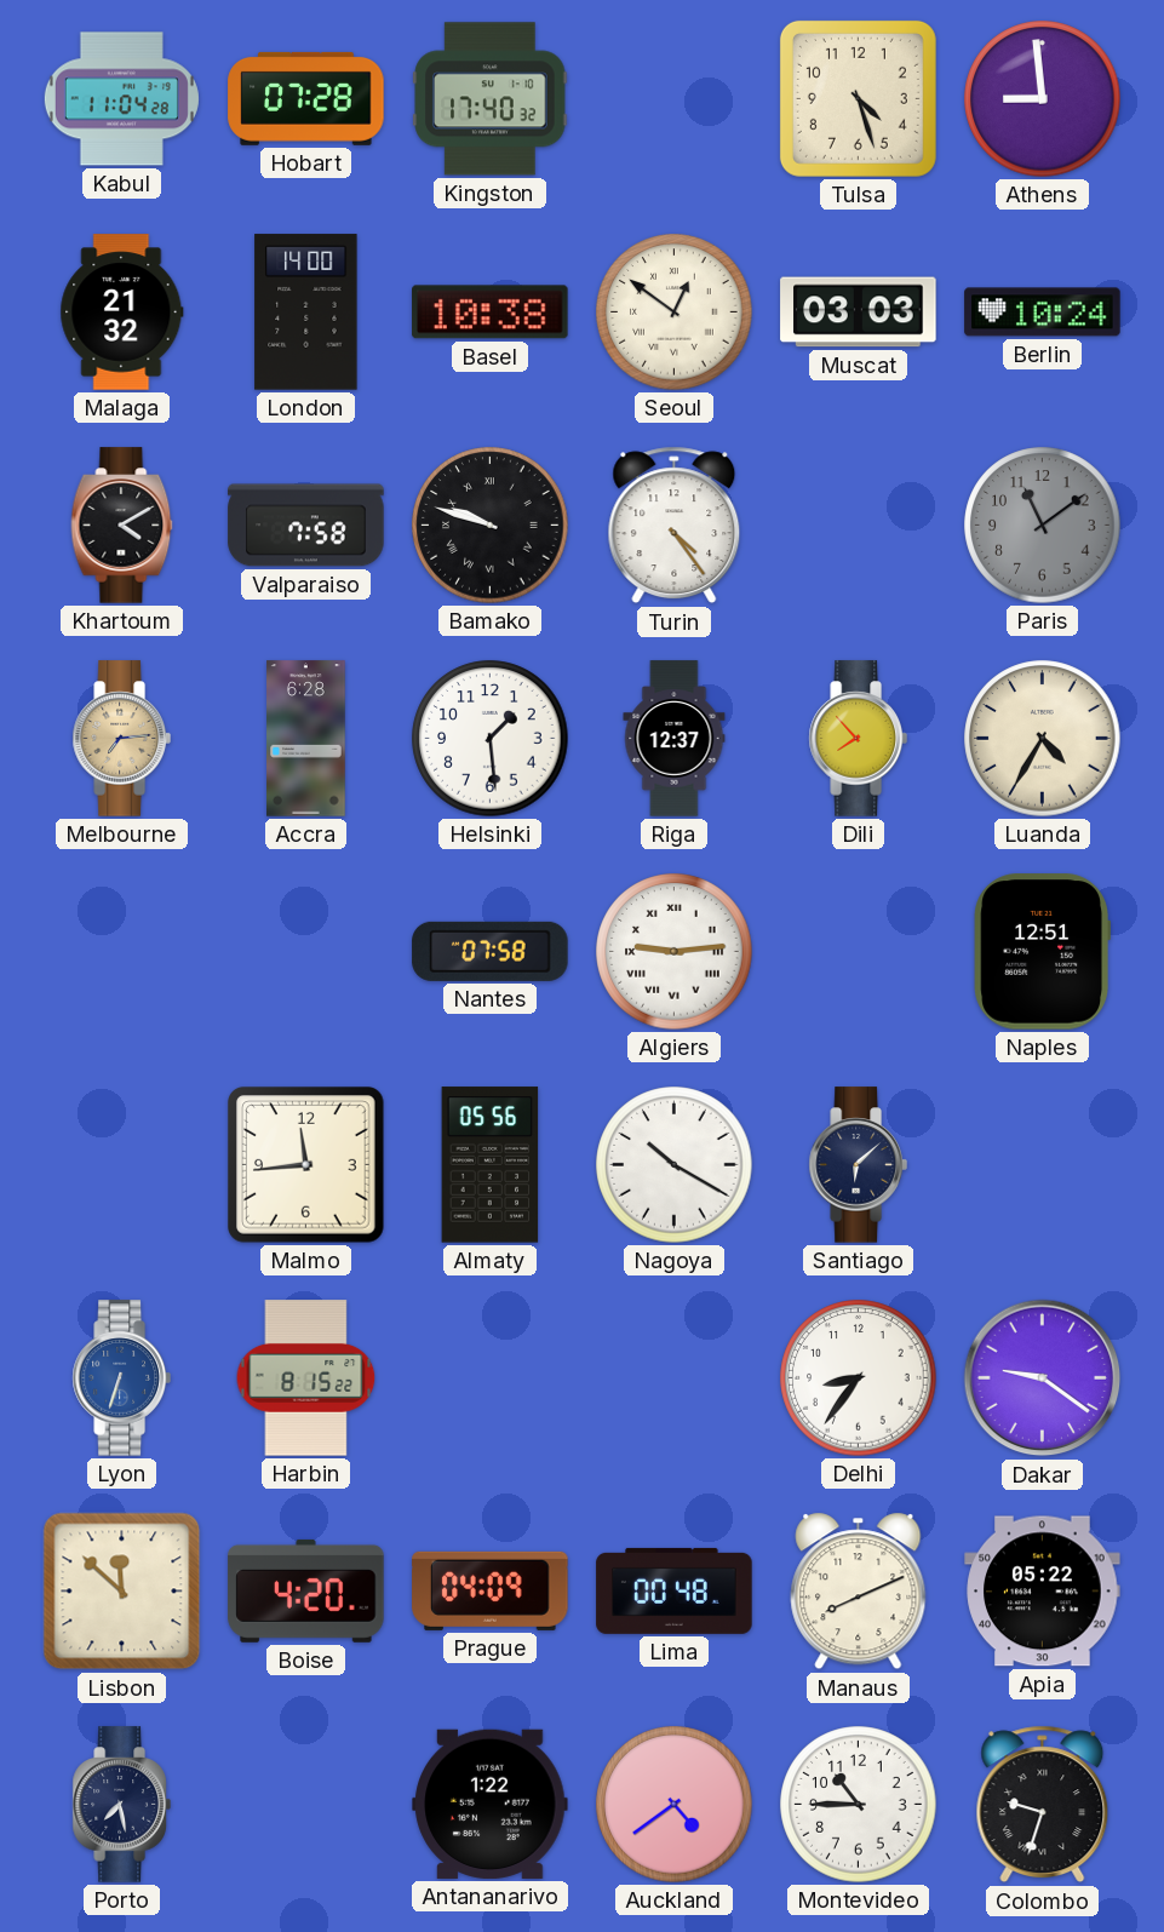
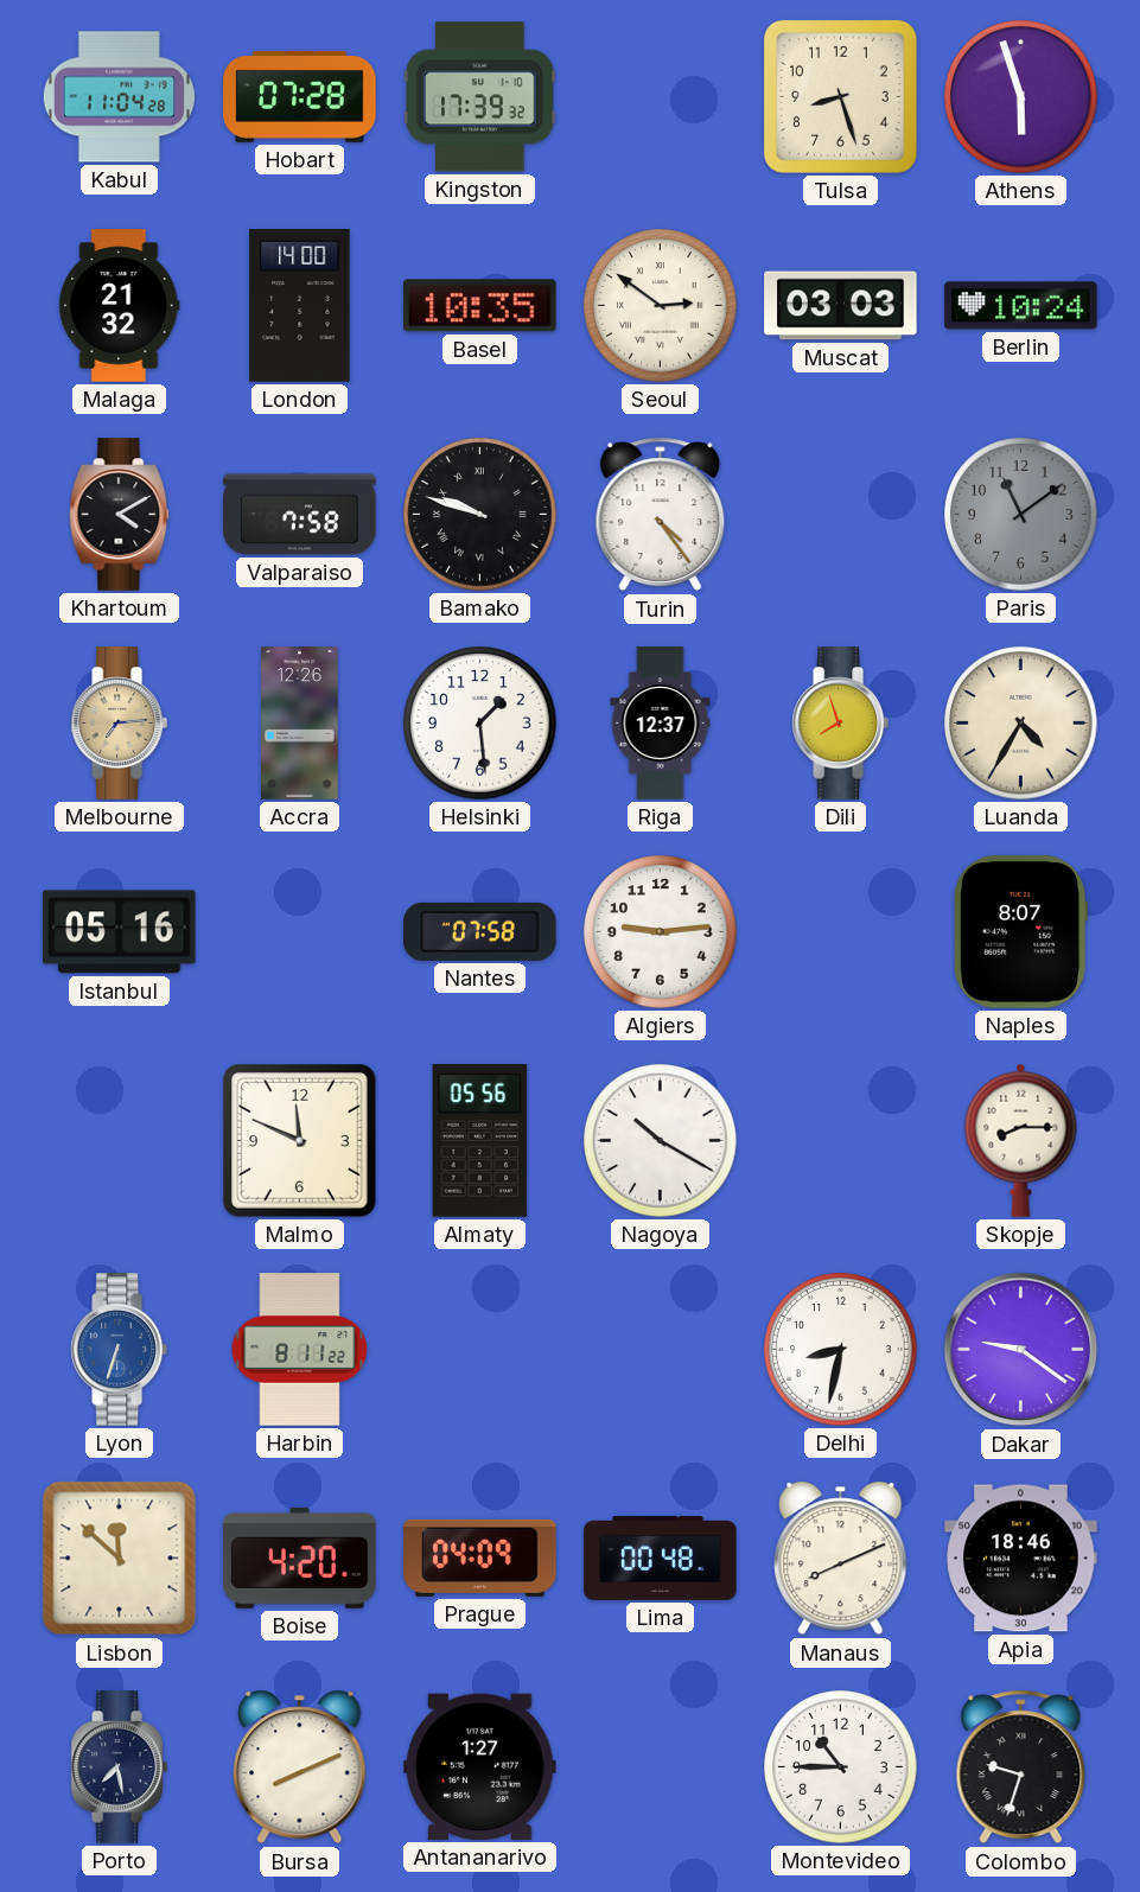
Kingston: 17:40 -> 17:39 (480, 97)
Tulsa: 4:27 -> 8:27 (840, 96)
Athens: 8:59 -> 5:57 (1021, 97)
Basel: 10:38 -> 10:35 (480, 306)
Seoul: 12:51 -> 2:51 (661, 306)
Accra: 6:28 -> 12:26 (300, 724)
Dili: 7:53 -> 7:57 (840, 724)
Istanbul: none -> 05:16 (120, 932)
Algiers numerals: Roman -> Arabic (661, 932)
Naples: 12:51 -> 8:07 (1020, 932)
Malmo: 11:44 -> 11:49 (300, 1141)
Santiago: 6:08 -> none (858, 1165)
Skopje: none -> 8:15 (1021, 1140)
Harbin: 8:15 -> 8:11 (300, 1350)
Delhi: 8:36 -> 8:32 (841, 1350)
Apia: 05:22 -> 18:46 (1021, 1559)
Bursa: none -> 8:11 (300, 1767)
Antananarivo: 1:22 -> 1:27 (480, 1766)
Auckland: 4:39 -> none (675, 1805)
